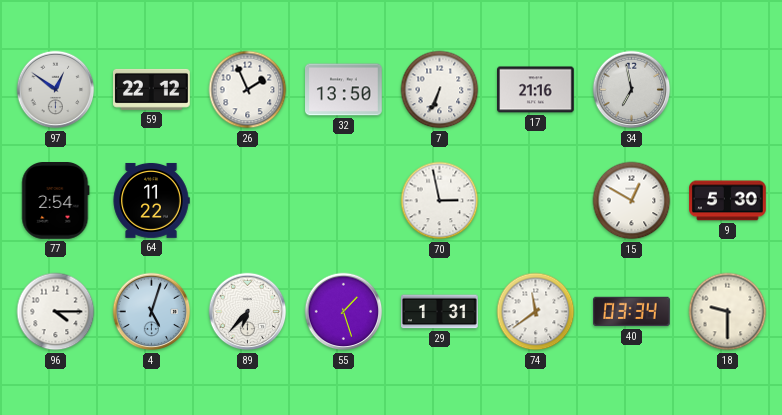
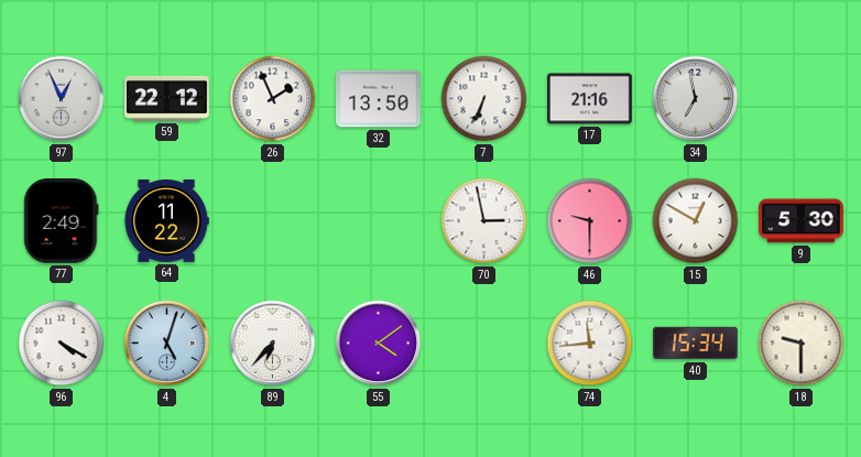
97: 12:51 -> 12:56 (62, 99)
77: 2:54 -> 2:49 (62, 221)
46: none -> 9:30 (590, 221)
96: 4:15 -> 4:20 (62, 344)
55: 1:27 -> 4:09 (379, 344)
29: 1:31 -> none (440, 312)
74: 11:39 -> 11:44 (590, 344)
40: 03:34 -> 15:34 (696, 344)
